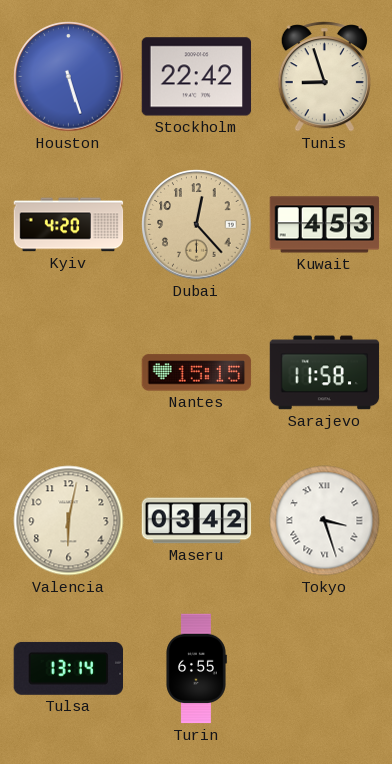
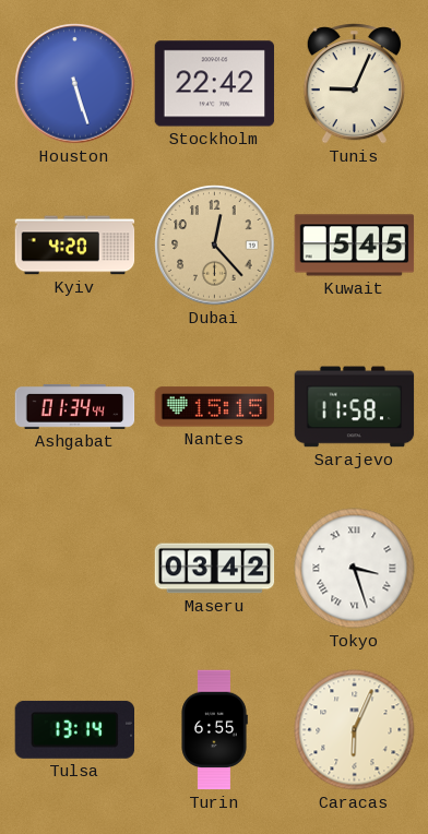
Tunis: 8:57 -> 9:04 (354, 84)
Kuwait: 4:53 -> 5:45 (355, 246)
Ashgabat: none -> 01:34 (75, 406)
Valencia: 6:02 -> none (69, 521)
Caracas: none -> 6:04 (355, 730)
